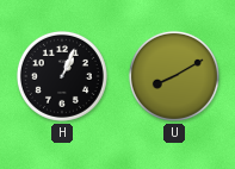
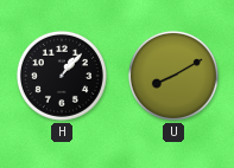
H: 1:04 -> 1:07 (62, 76)
